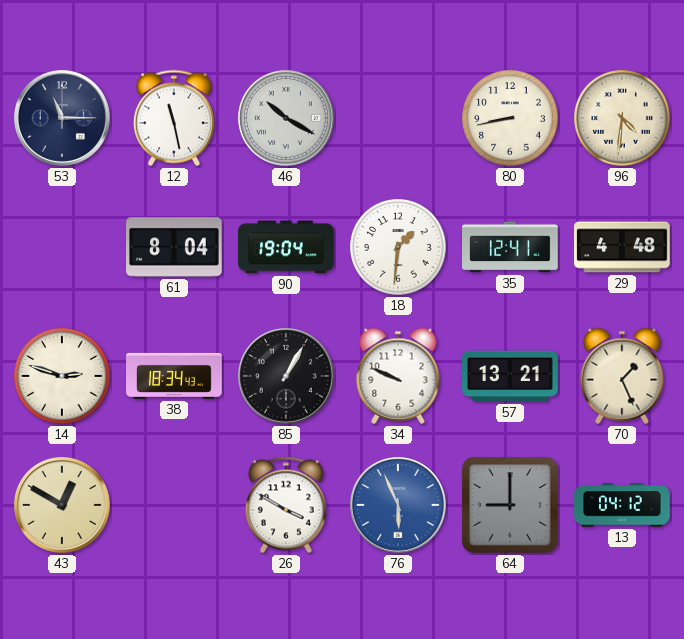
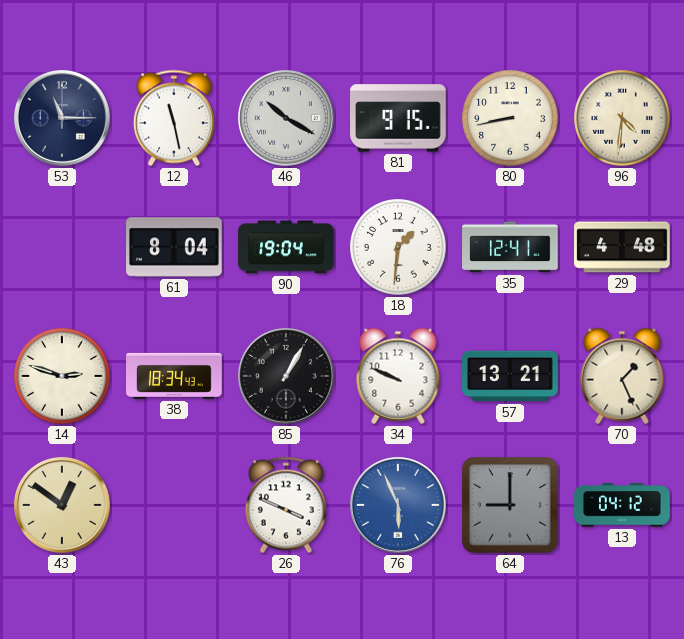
81: none -> 9:15 (398, 118)
43: 12:50 -> 12:51 (62, 505)
26: 3:50 -> 3:49 (286, 505)
